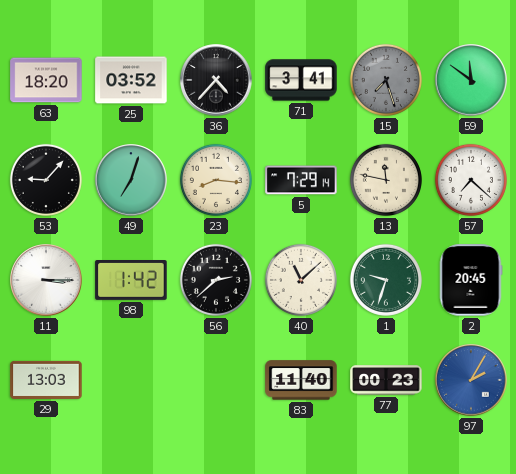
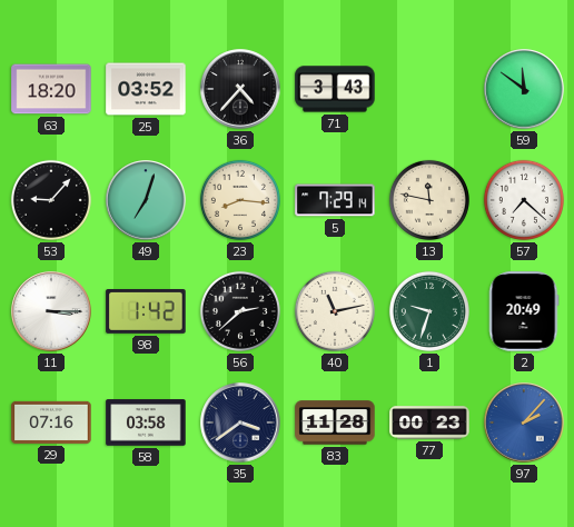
71: 3:41 -> 3:43 (335, 89)
15: 7:27 -> none (386, 80)
40: 11:08 -> 11:13 (335, 311)
2: 20:45 -> 20:49 (524, 311)
29: 13:03 -> 07:16 (51, 422)
58: none -> 03:58 (146, 422)
35: none -> 3:39 (240, 422)
83: 11:40 -> 11:28 (335, 422)
97: 2:05 -> 2:07 (524, 422)
